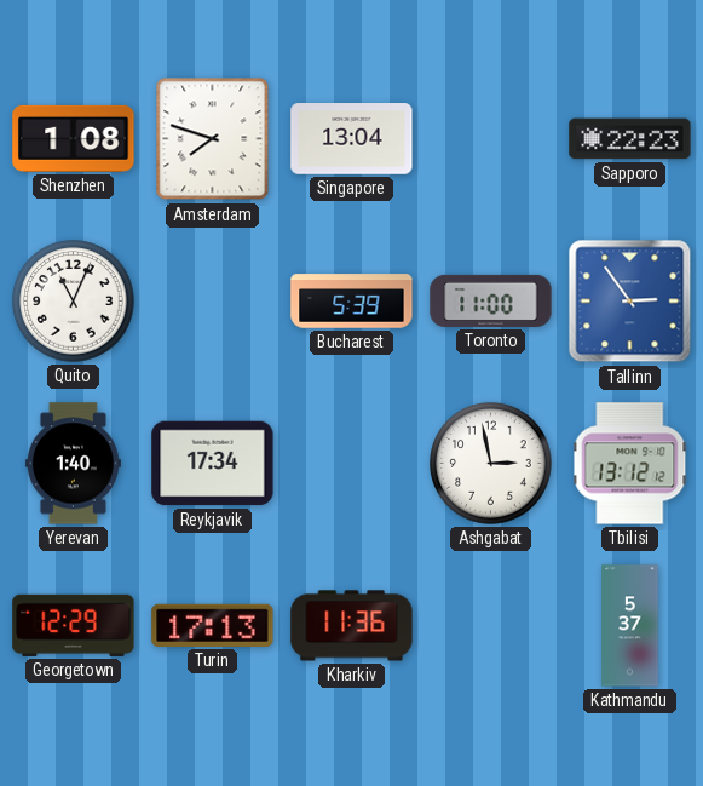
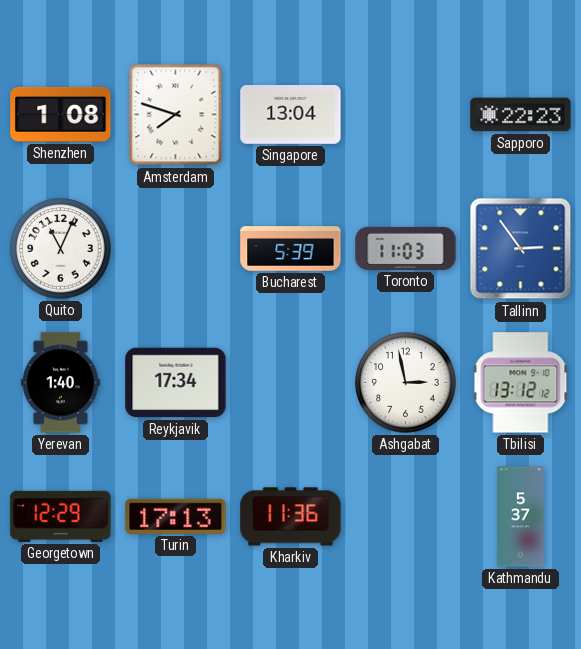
Toronto: 11:00 -> 11:03 (406, 248)
